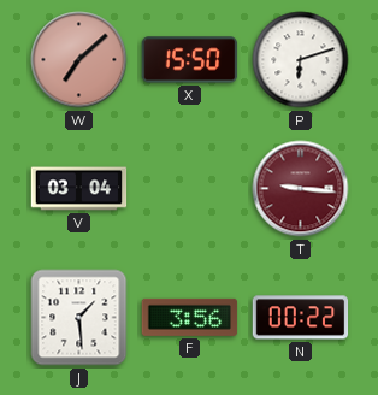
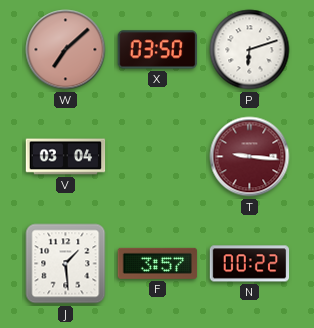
X: 15:50 -> 03:50 (158, 50)
F: 3:56 -> 3:57 (158, 263)
